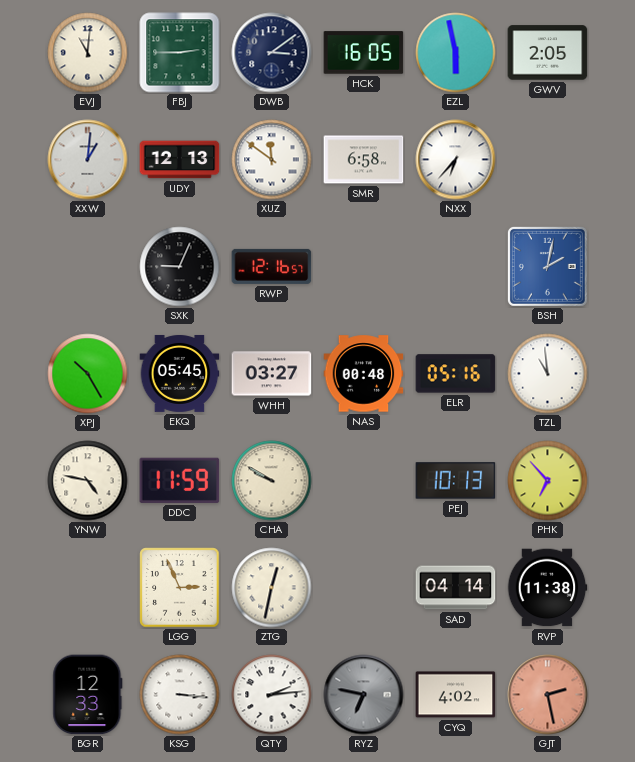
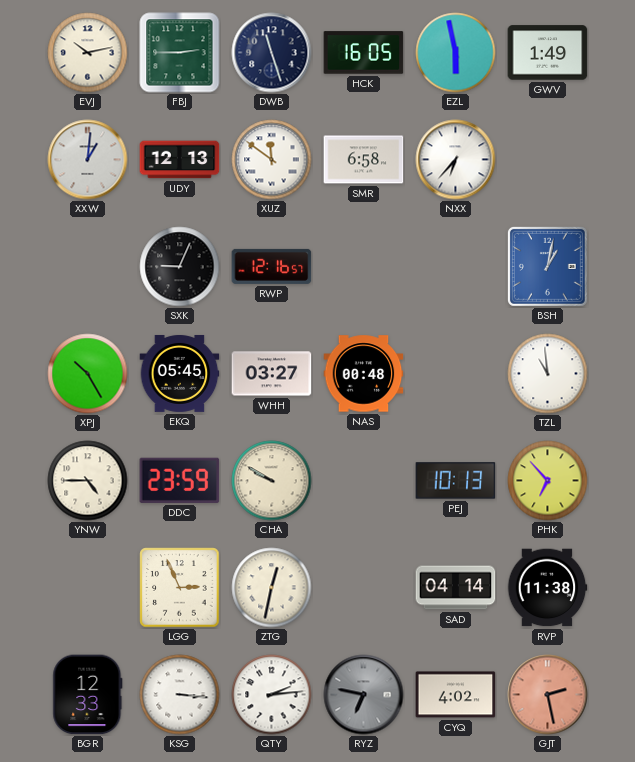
EVJ: 11:01 -> 10:13 (88, 53)
DWB: 3:09 -> 11:27 (272, 53)
GWV: 2:05 -> 1:49 (548, 53)
BSH: 2:02 -> 1:02 (547, 266)
ELR: 05:16 -> none (456, 374)
YNW: 4:47 -> 4:45 (88, 481)
DDC: 11:59 -> 23:59 (180, 480)
